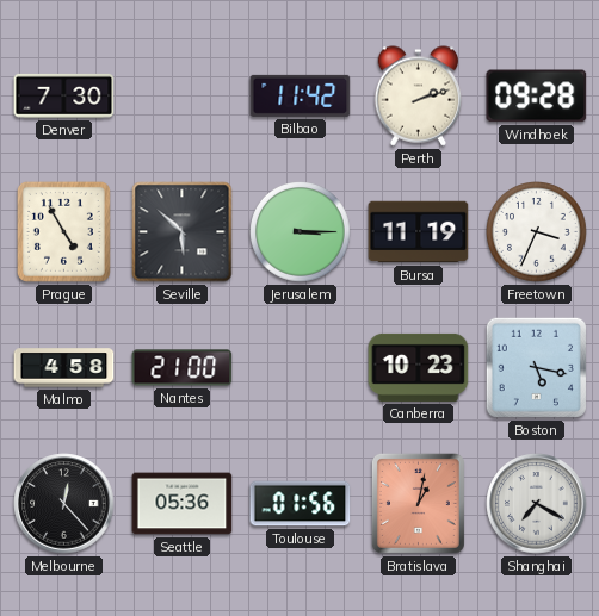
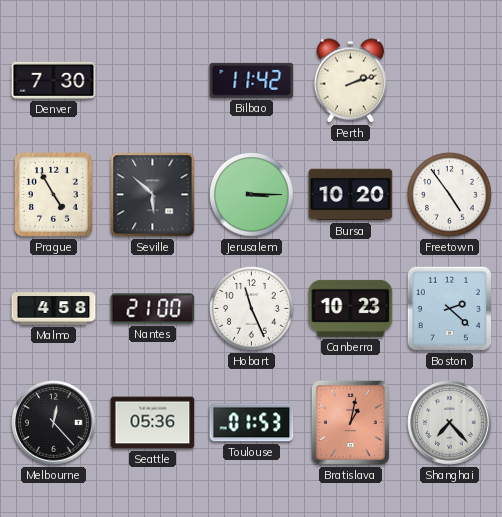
Windhoek: 09:28 -> none (537, 97)
Bursa: 11:19 -> 10:20 (351, 195)
Freetown: 3:34 -> 4:54 (450, 195)
Hobart: none -> 11:26 (252, 309)
Boston: 5:17 -> 2:22 (449, 308)
Toulouse: 01:56 -> 01:53 (252, 423)
Shanghai: 7:20 -> 7:23 (450, 423)
